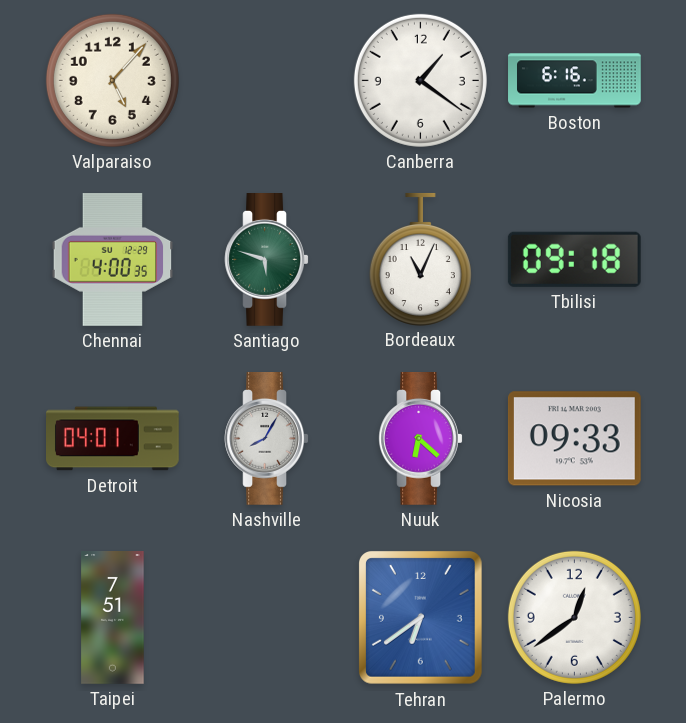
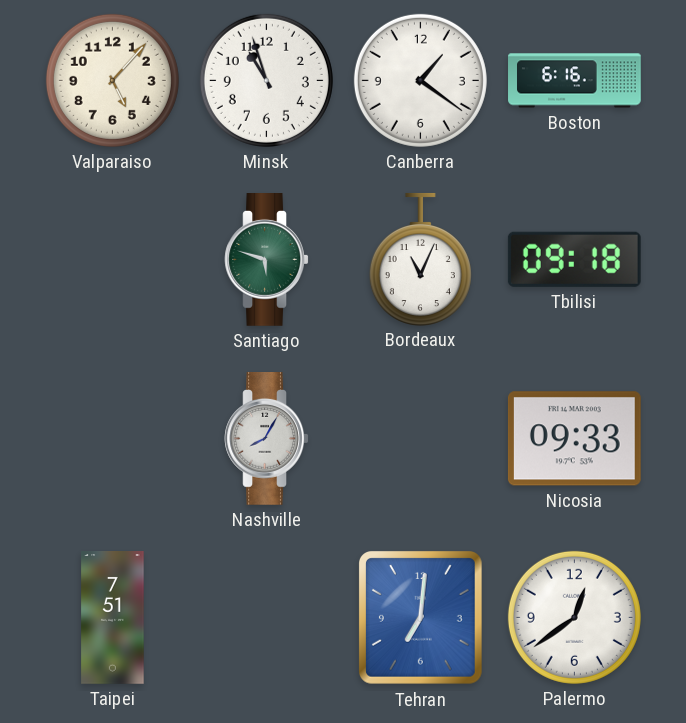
Minsk: none -> 10:57 (266, 80)
Chennai: 4:00 -> none (113, 260)
Detroit: 04:01 -> none (113, 439)
Nuuk: 6:22 -> none (421, 439)
Tehran: 6:39 -> 7:01 (421, 618)
